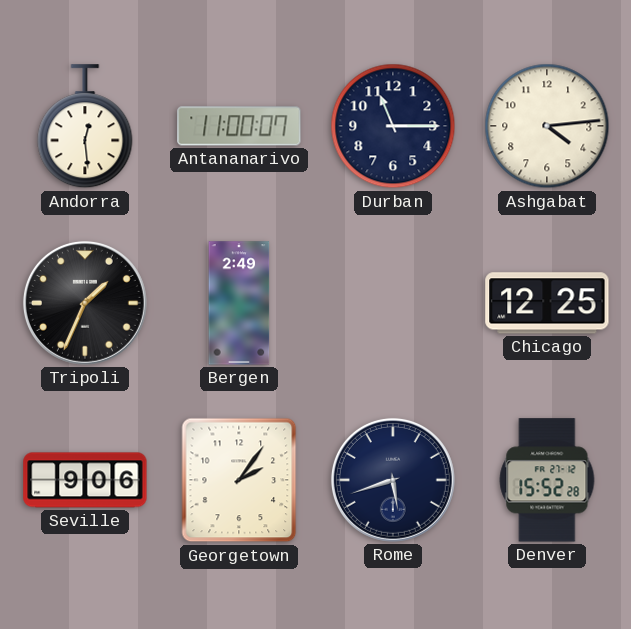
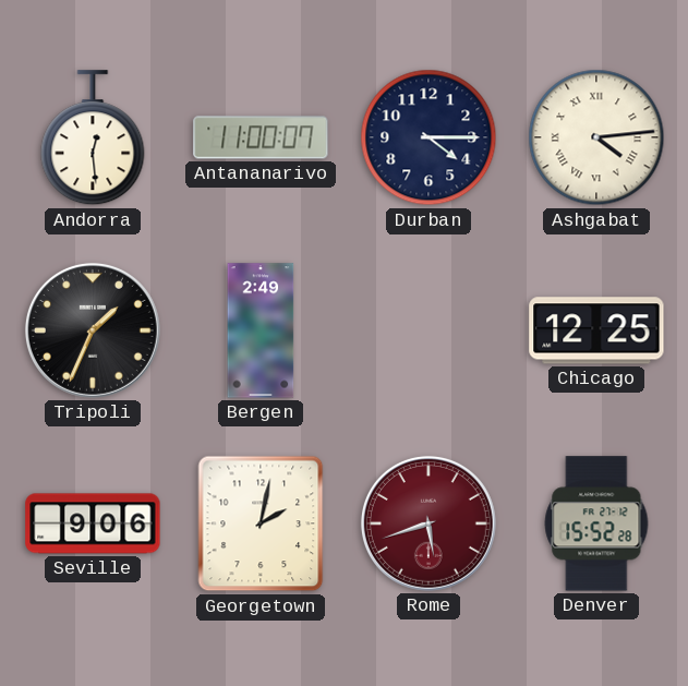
Durban: 11:15 -> 4:15 (429, 137)
Ashgabat numerals: Arabic -> Roman (596, 137)
Georgetown: 2:06 -> 2:02 (261, 523)
Rome dial: navy -> burgundy (429, 523)
